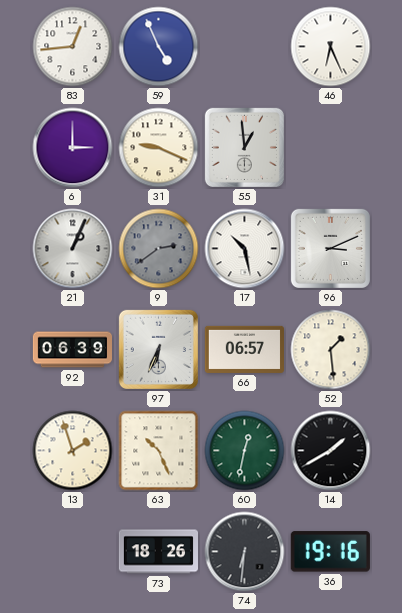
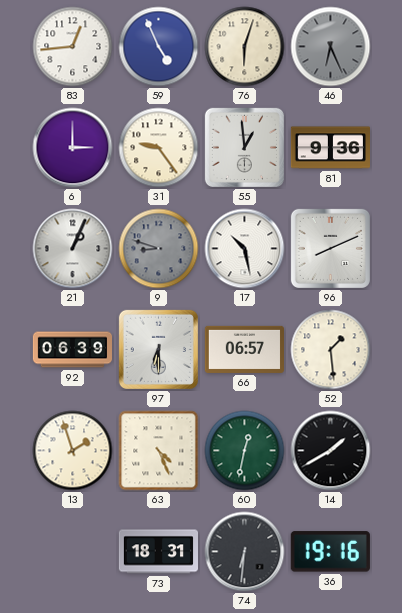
76: none -> 6:03 (245, 47)
46 dial: white -> grey (331, 47)
31: 9:19 -> 9:24 (159, 148)
81: none -> 9:36 (330, 148)
9: 2:39 -> 8:48 (159, 249)
96: 3:11 -> 8:11 (330, 248)
97: 6:34 -> 6:30 (158, 349)
63: 10:26 -> 4:26 (159, 451)
73: 18:26 -> 18:31 (158, 552)
